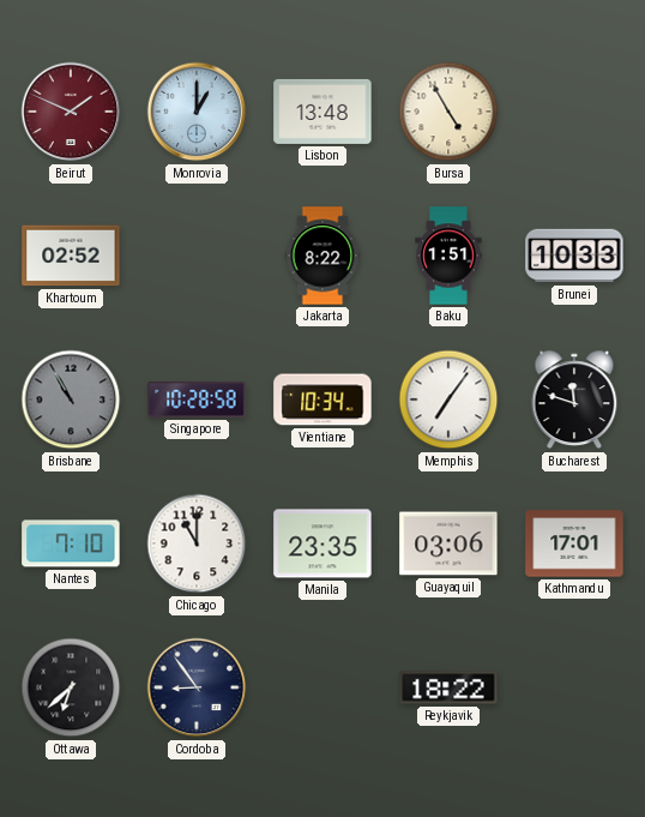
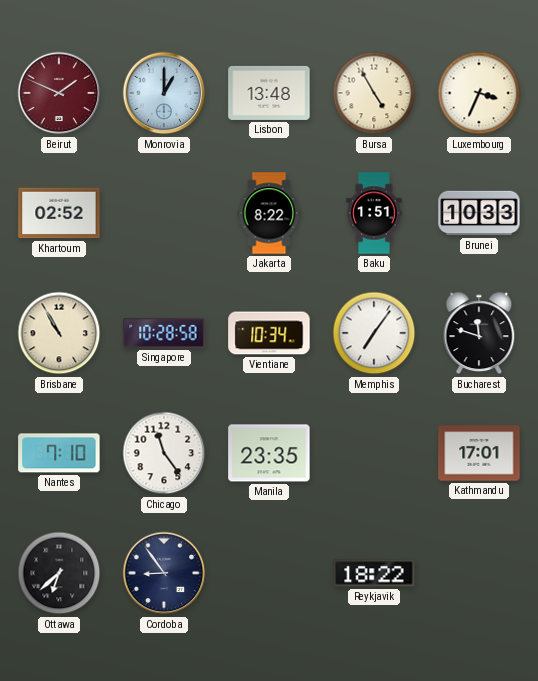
Luxembourg: none -> 3:34 (479, 93)
Brisbane dial: grey -> cream (59, 333)
Chicago: 11:00 -> 11:24 (164, 453)
Guayaquil: 03:06 -> none (448, 543)
